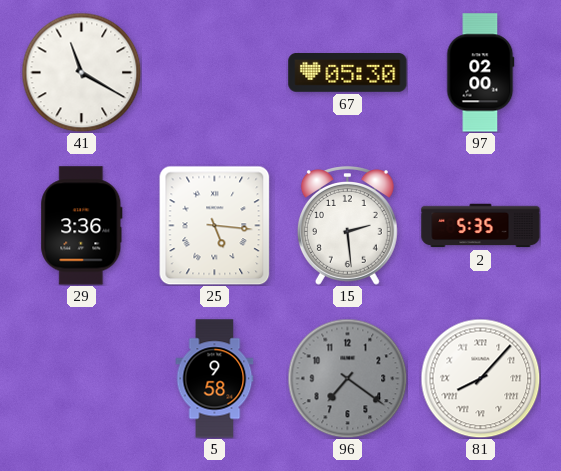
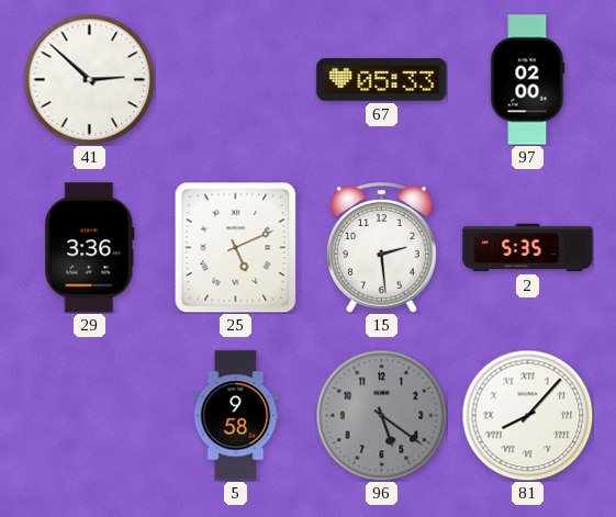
41: 11:20 -> 2:52 (89, 79)
67: 05:30 -> 05:33 (382, 80)
25: 5:16 -> 5:11 (236, 247)
96: 7:21 -> 5:21 (381, 415)
